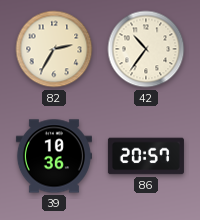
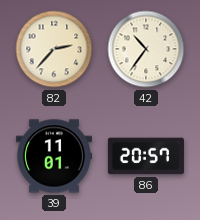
82: 2:35 -> 2:37 (54, 49)
39: 10:36 -> 11:01 (54, 156)
